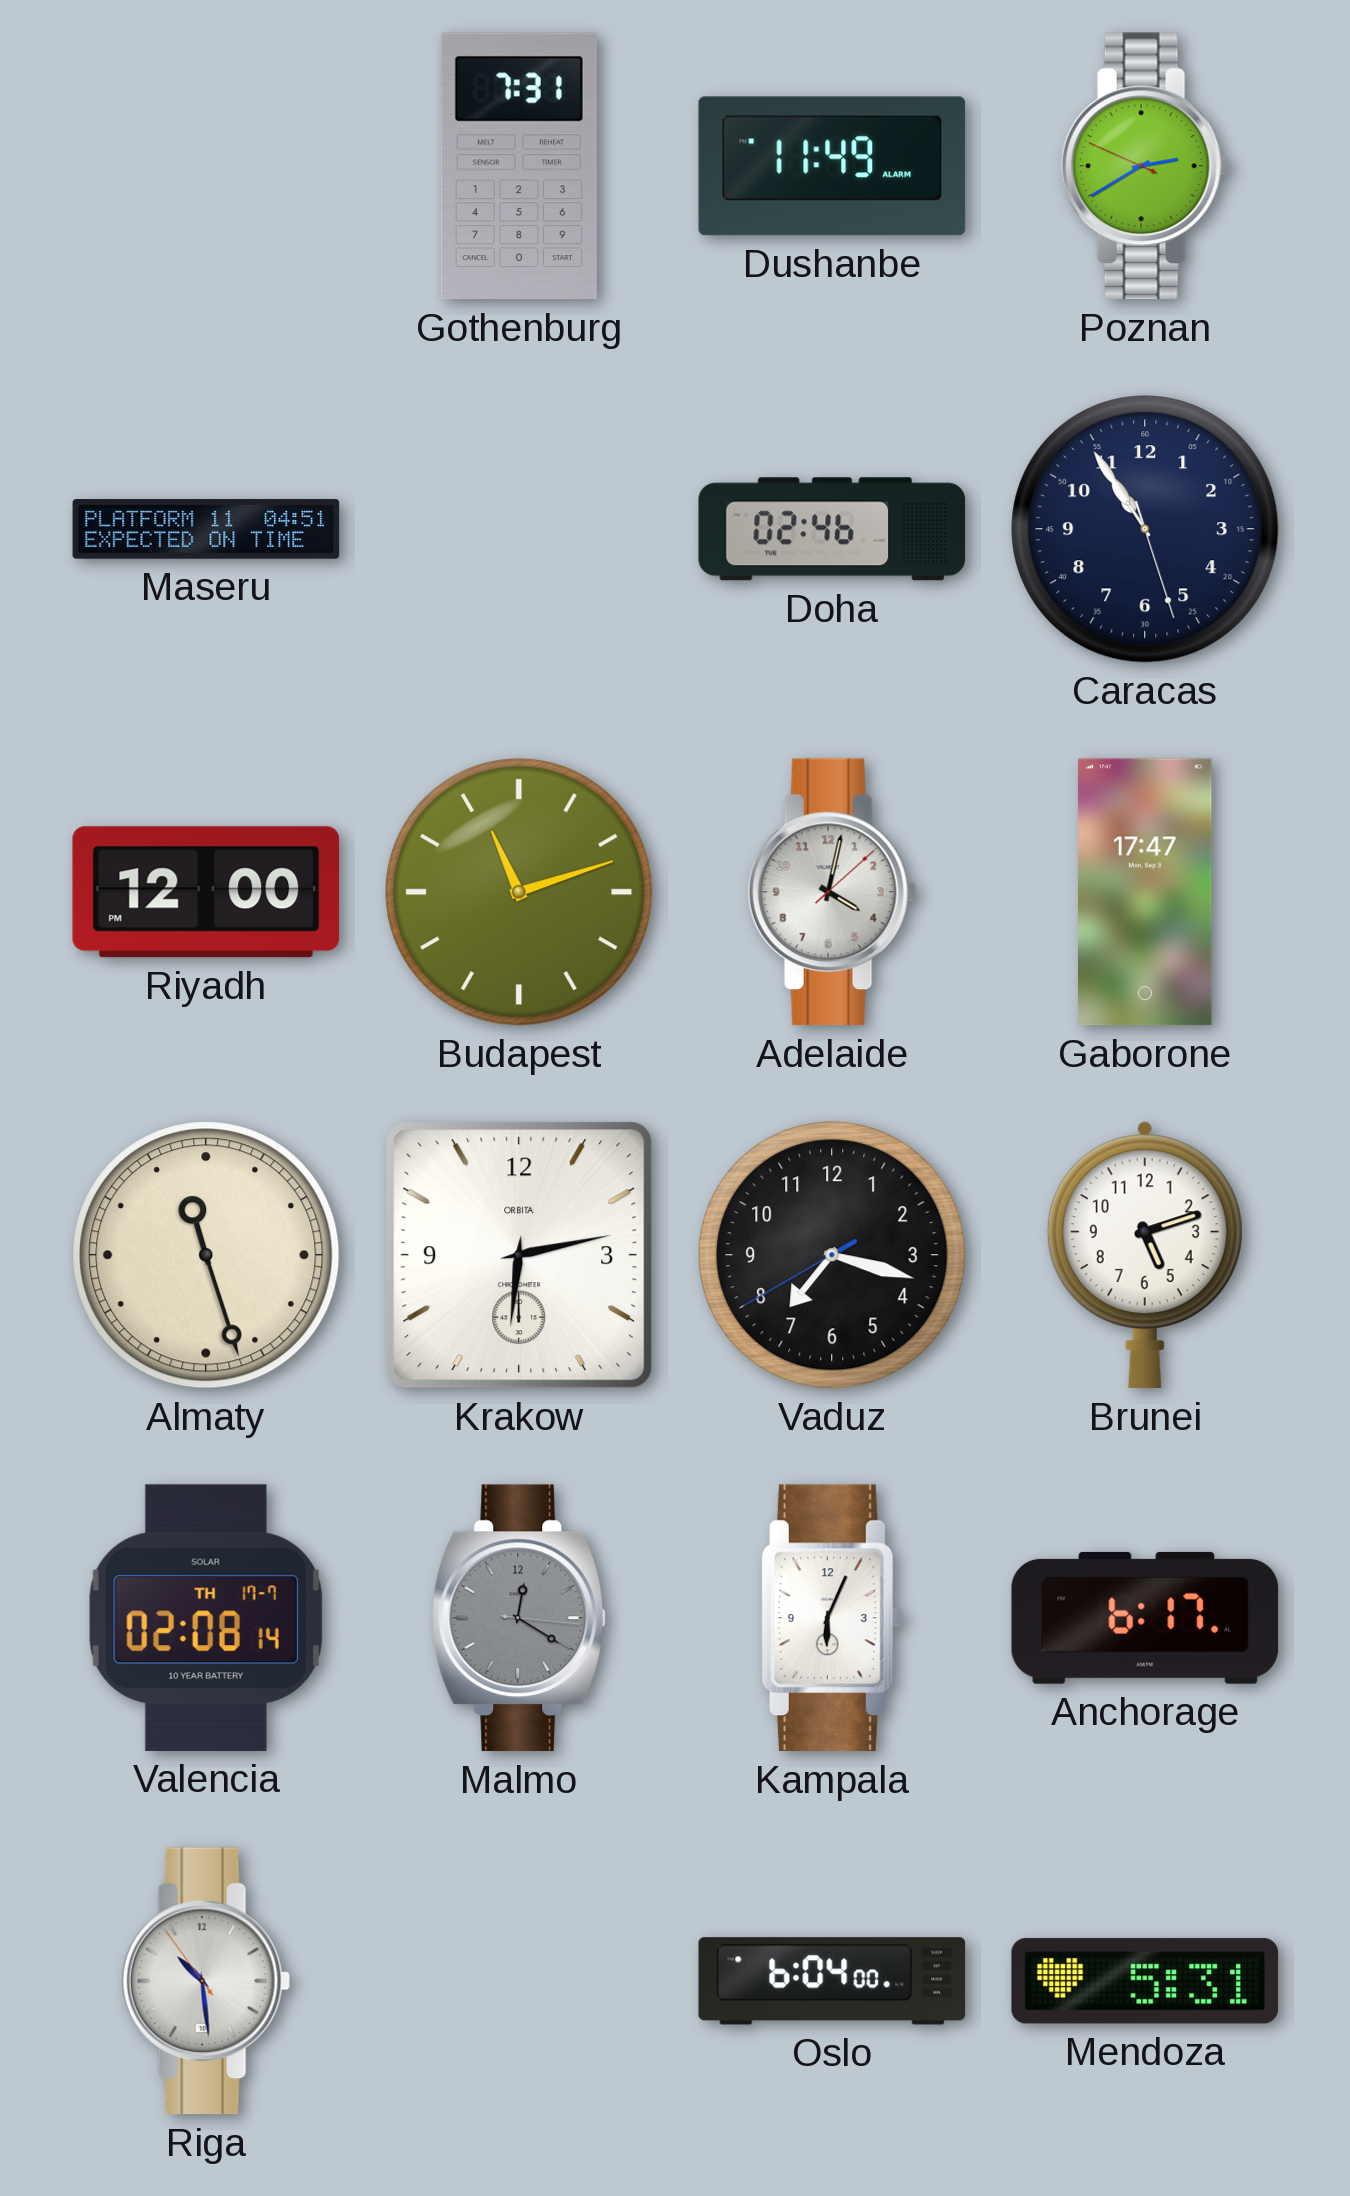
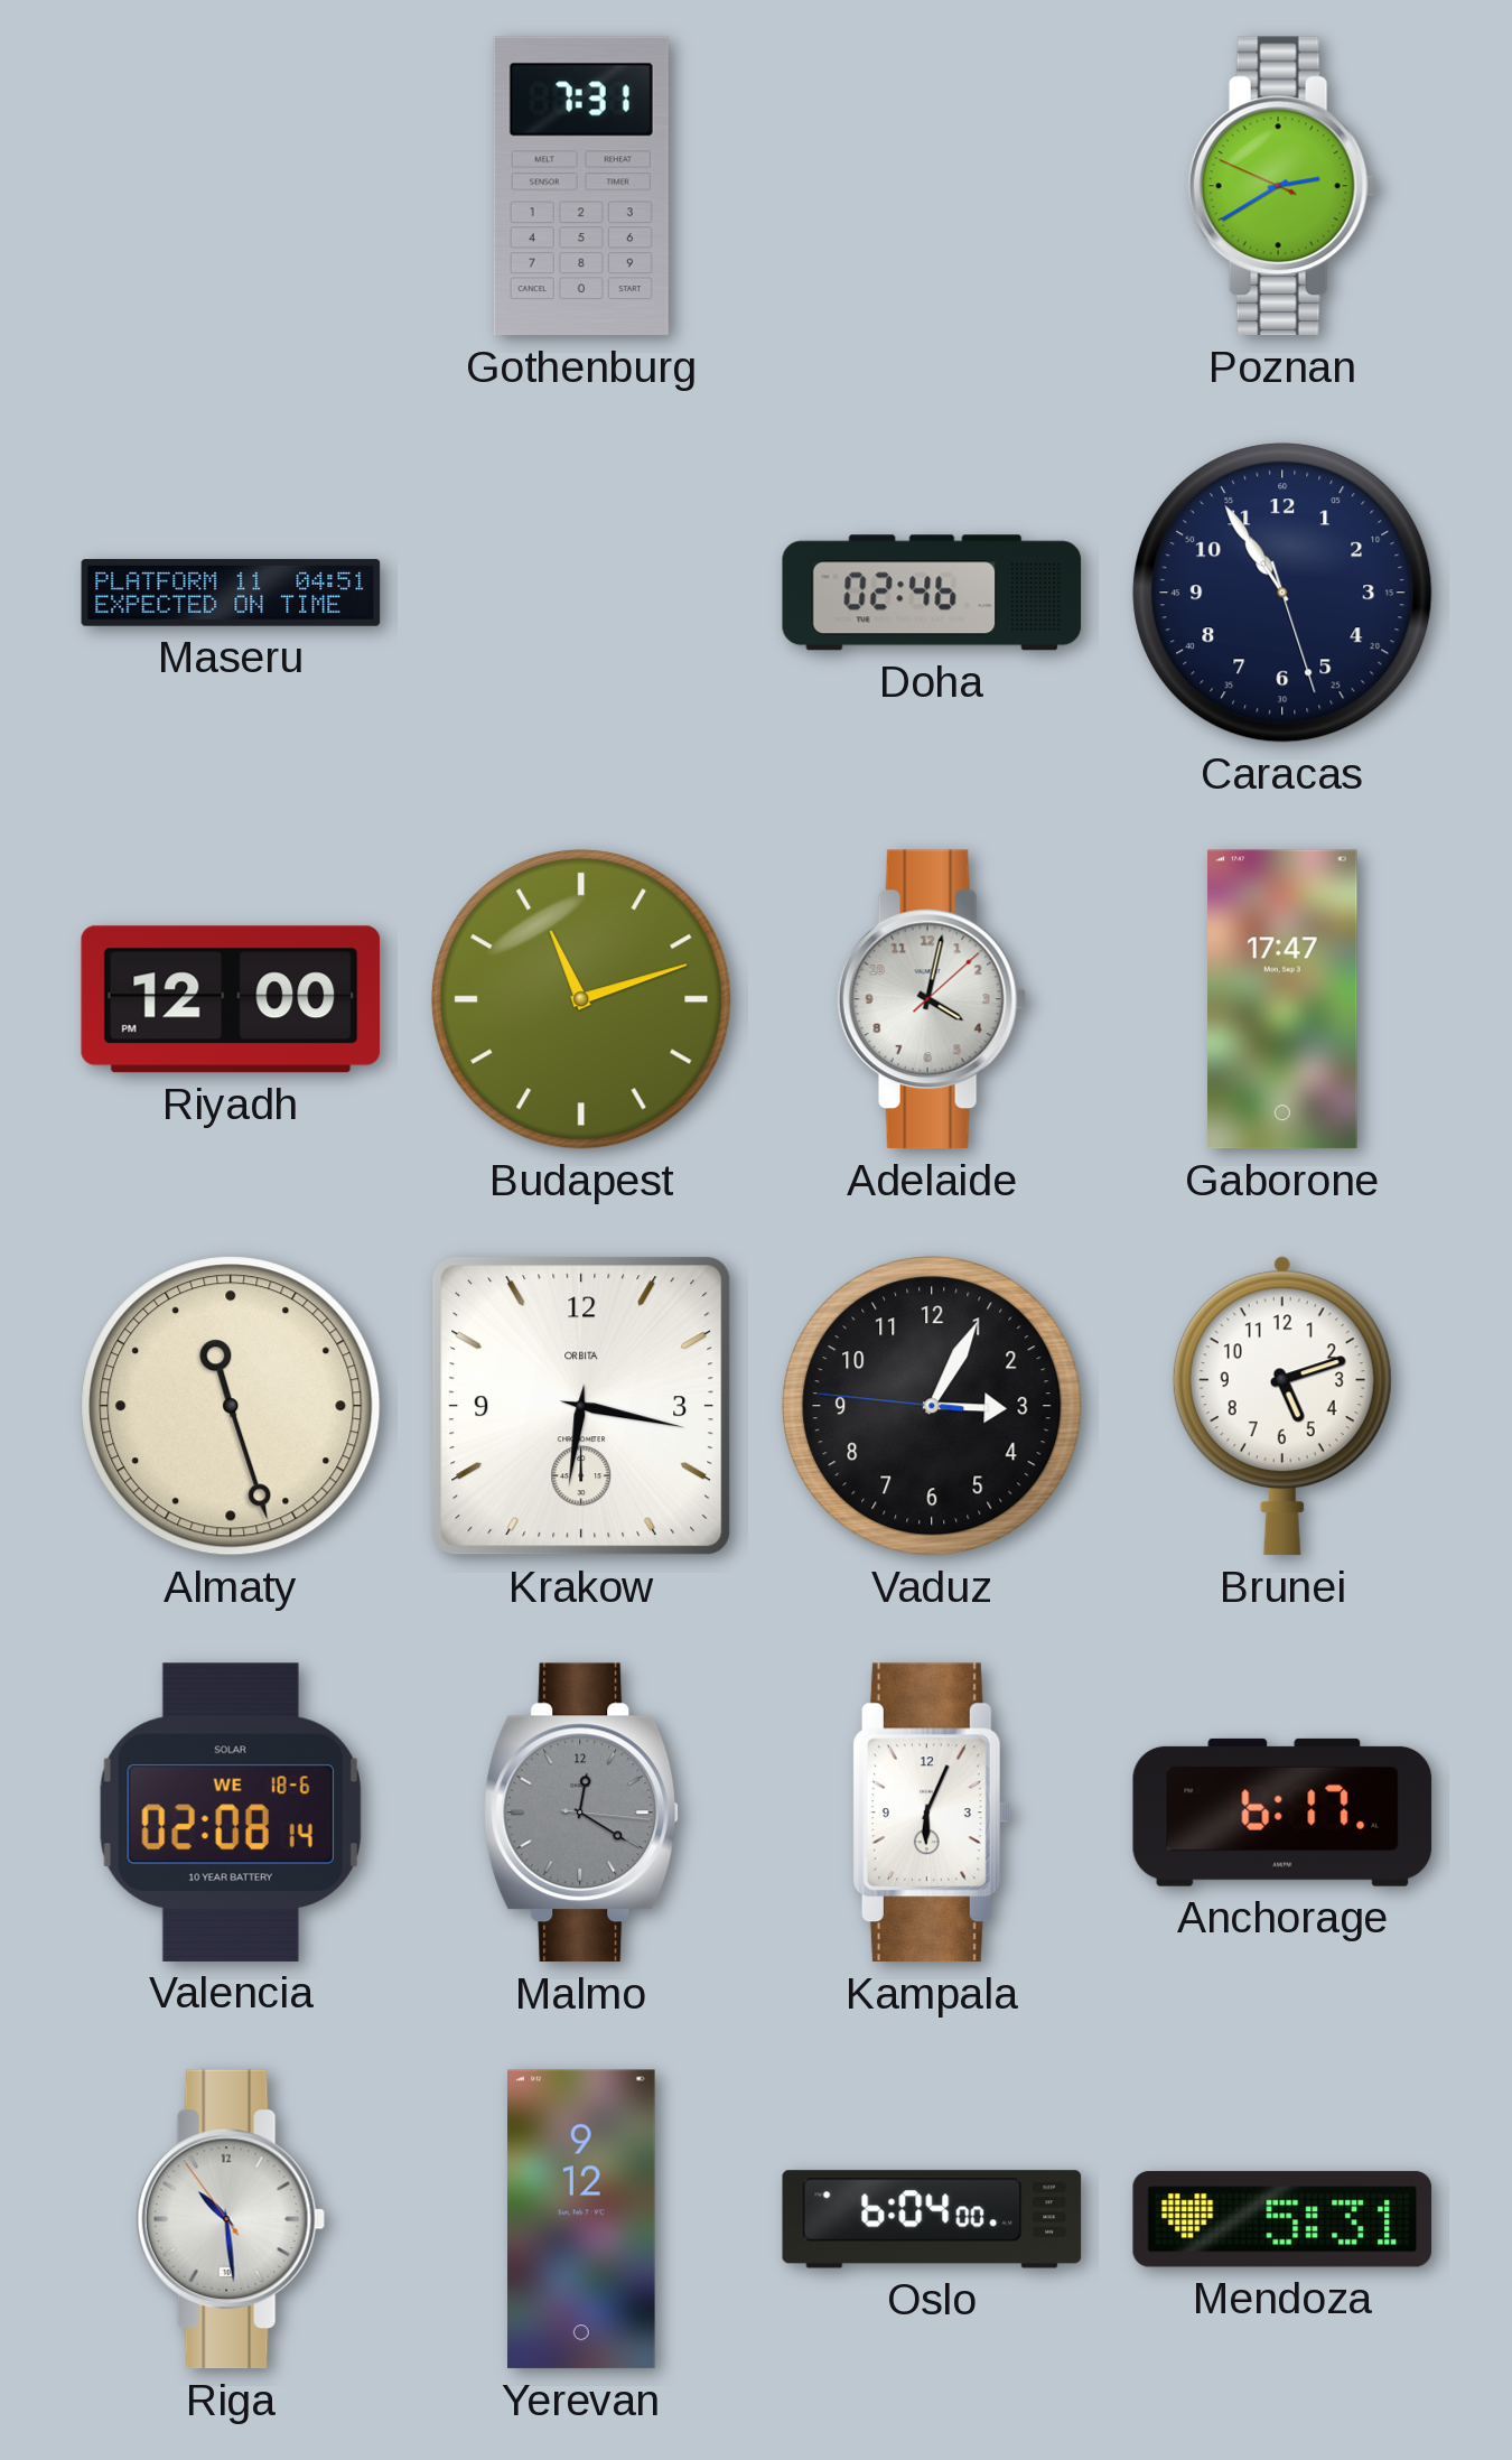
Dushanbe: 11:49 -> none (832, 166)
Krakow: 6:13 -> 6:17 (581, 1406)
Vaduz: 7:17 -> 3:04 (932, 1406)
Valencia date: TH 17-7 -> WE 18-6 (231, 1813)
Yerevan: none -> 9:12 (582, 2219)
